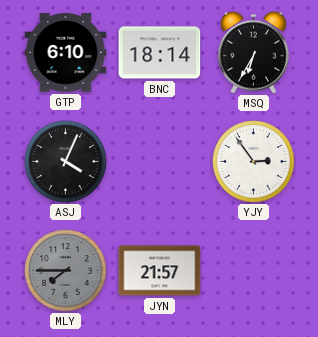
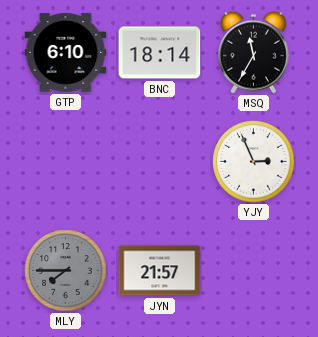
MSQ: 6:35 -> 11:35 (253, 52)
ASJ: 4:04 -> none (66, 162)
YJY: 2:54 -> 2:56 (254, 162)
